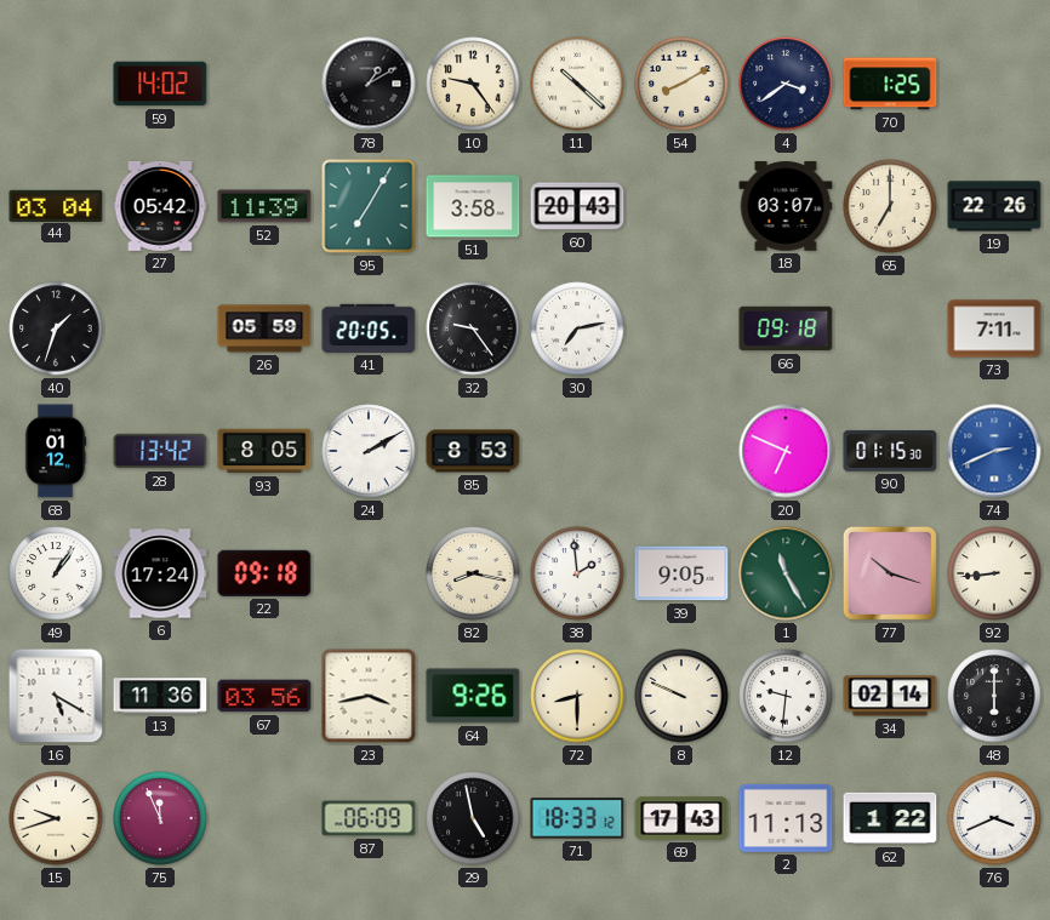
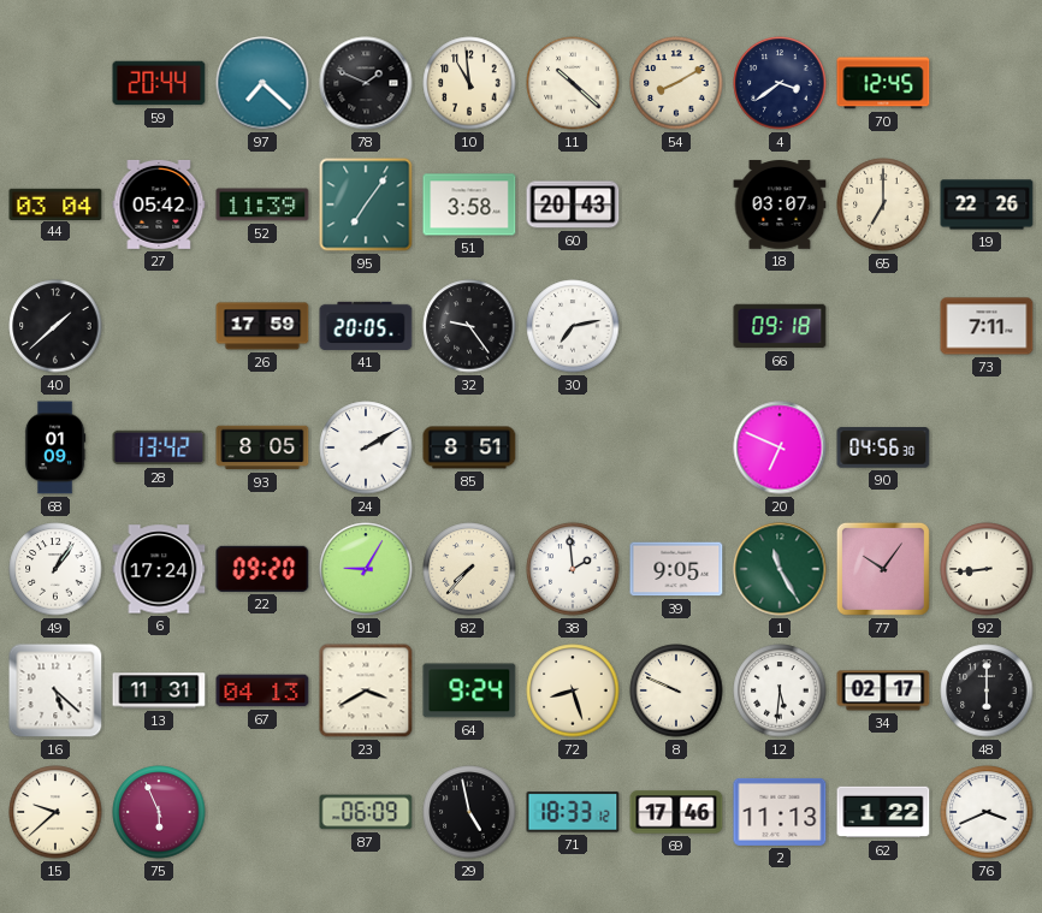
59: 14:02 -> 20:44 (159, 83)
97: none -> 7:22 (262, 83)
78: 1:10 -> 1:49 (366, 83)
10: 9:24 -> 10:59 (469, 83)
70: 1:25 -> 12:45 (883, 83)
95: 7:05 -> 7:06 (366, 204)
40: 1:33 -> 1:38 (55, 326)
26: 05:59 -> 17:59 (262, 326)
68: 01:12 -> 01:09 (55, 447)
85: 8:53 -> 8:51 (469, 447)
90: 01:15 -> 04:56 (883, 447)
74: 2:41 -> none (994, 451)
22: 09:18 -> 09:20 (262, 569)
91: none -> 9:05 (366, 569)
82: 8:17 -> 7:37 (469, 569)
77: 10:18 -> 10:06 (883, 569)
16: 5:20 -> 5:22 (55, 690)
13: 11:36 -> 11:31 (159, 690)
67: 03:56 -> 04:13 (262, 690)
23: 3:43 -> 3:40 (366, 690)
64: 9:26 -> 9:24 (469, 690)
72: 8:30 -> 8:27 (573, 690)
12: 9:31 -> 5:31 (780, 690)
34: 02:14 -> 02:17 (883, 690)
15: 9:42 -> 9:38 (55, 812)
75: 11:56 -> 5:56 (159, 812)
69: 17:43 -> 17:46 (676, 812)
